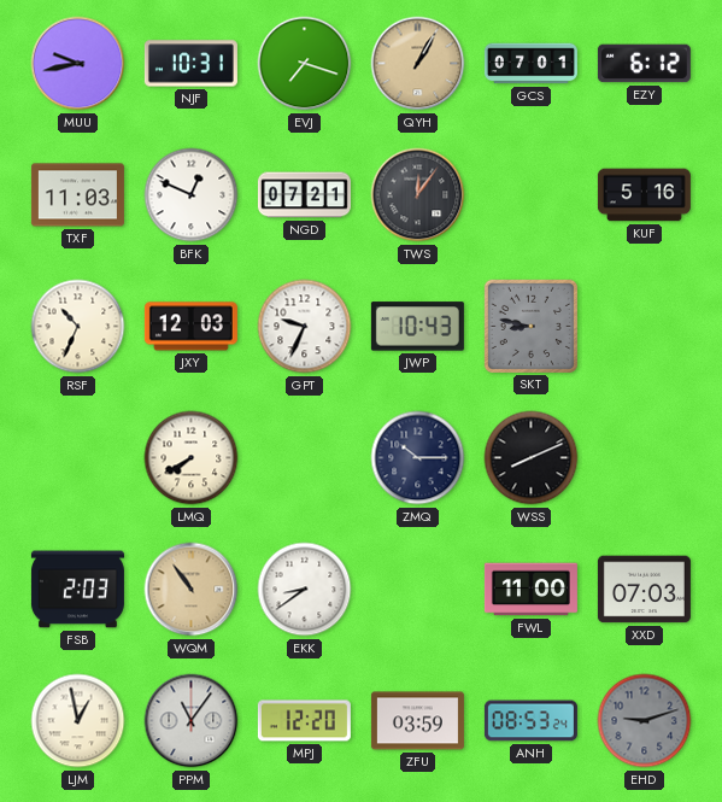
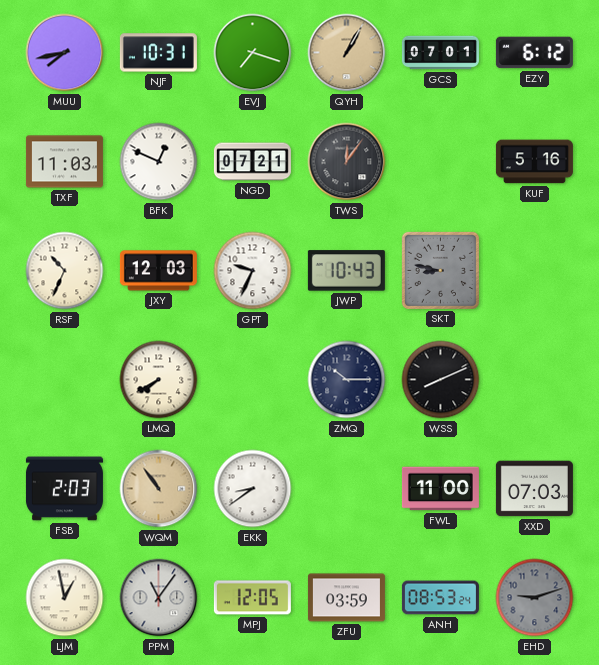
MUU: 9:43 -> 7:43 (65, 53)
MPJ: 12:20 -> 12:05 (252, 598)
